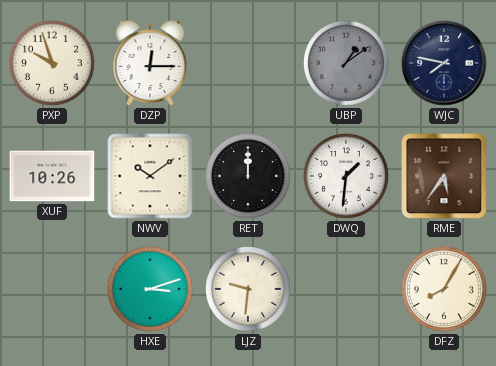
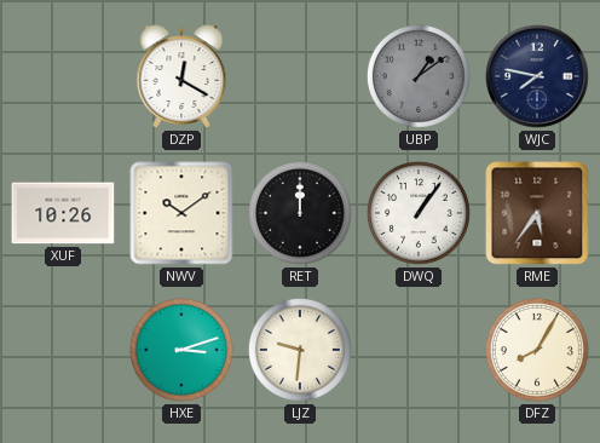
PXP: 9:57 -> none (52, 63)
DZP: 12:15 -> 12:20 (181, 76)
DWQ: 1:31 -> 1:06 (419, 213)
